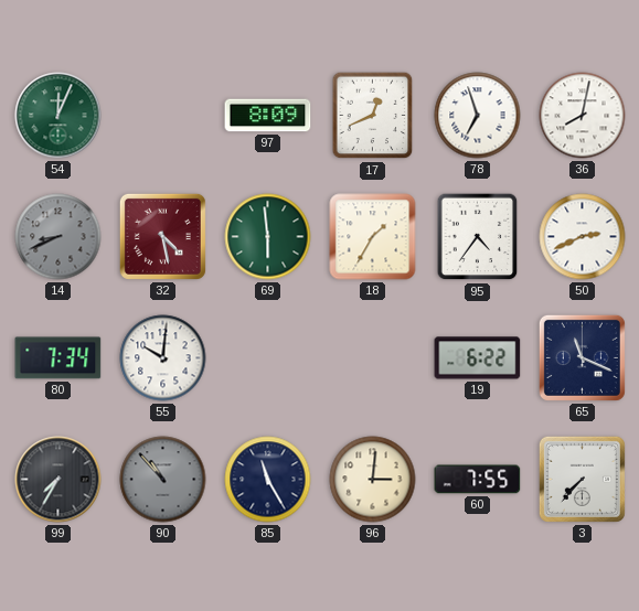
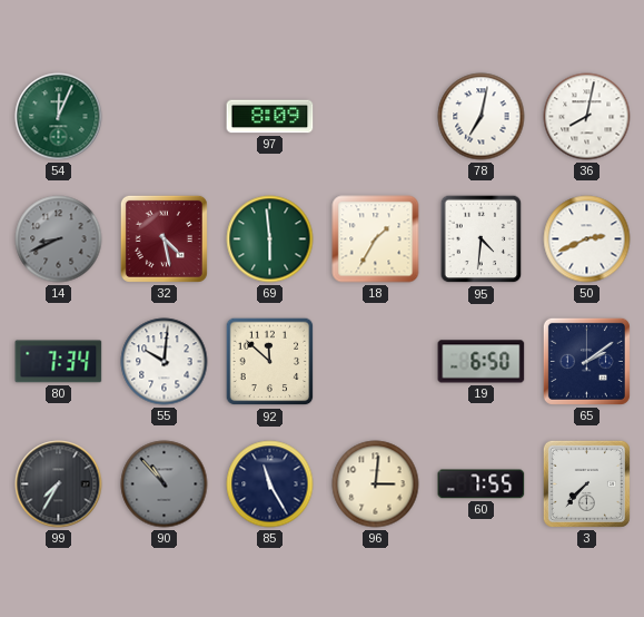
17: 12:41 -> none (373, 116)
78: 6:57 -> 7:02 (482, 117)
95: 4:36 -> 4:31 (482, 239)
92: none -> 11:52 (270, 362)
19: 6:22 -> 6:50 (482, 362)
65: 11:19 -> 2:09 (586, 361)
